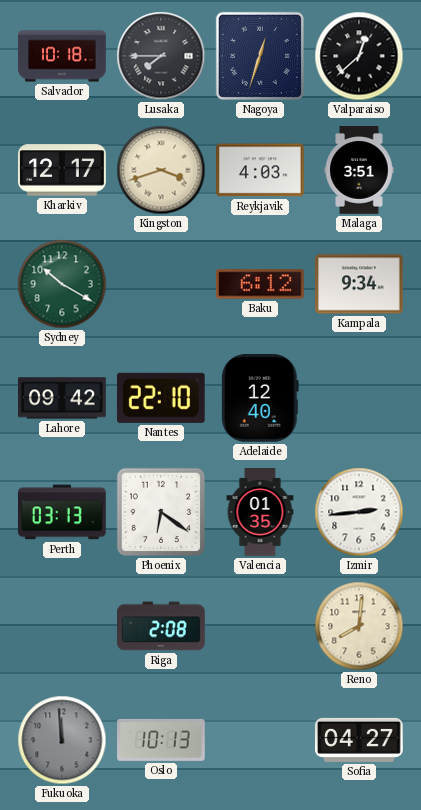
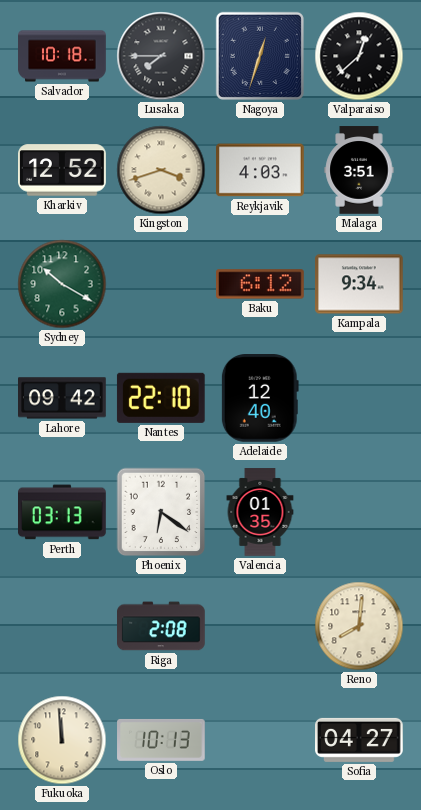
Kharkiv: 12:17 -> 12:52 (62, 170)
Izmir: 2:44 -> none (359, 512)
Fukuoka dial: grey -> cream (62, 740)
